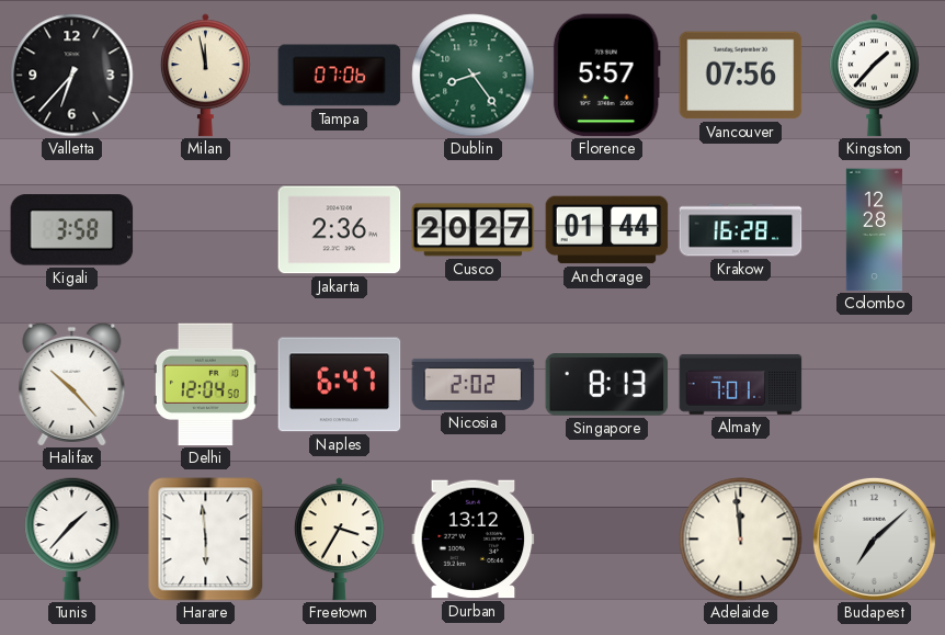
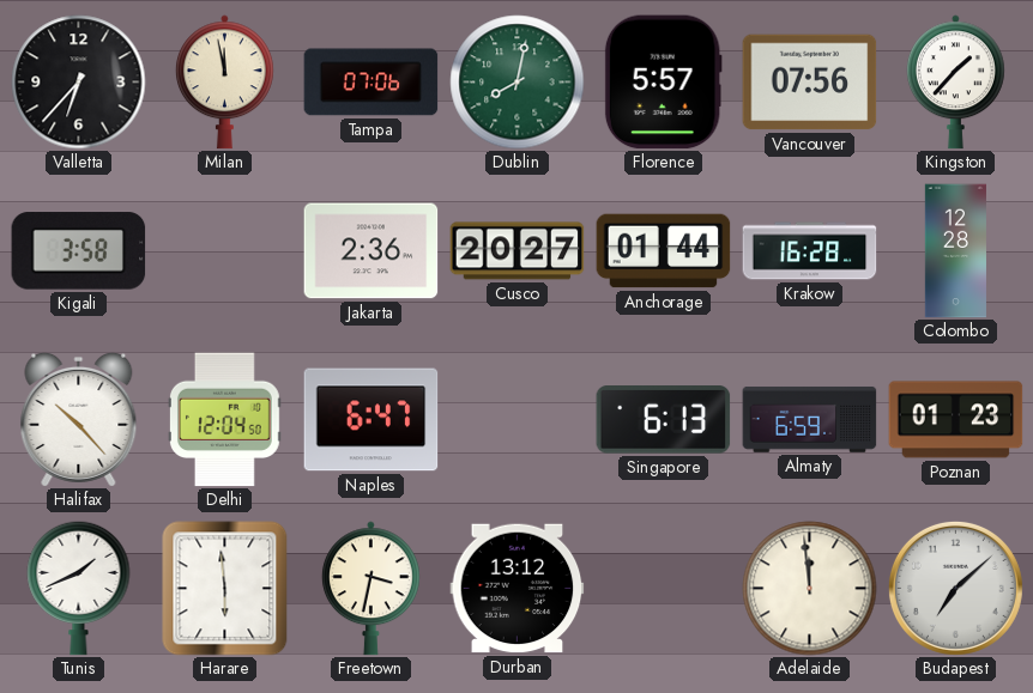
Dublin: 8:24 -> 8:02 (518, 83)
Nicosia: 2:02 -> none (474, 384)
Singapore: 8:13 -> 6:13 (664, 420)
Almaty: 7:01 -> 6:59 (810, 419)
Poznan: none -> 01:23 (956, 420)
Tunis: 1:37 -> 1:41 (79, 588)
Freetown: 3:35 -> 3:32 (370, 589)
